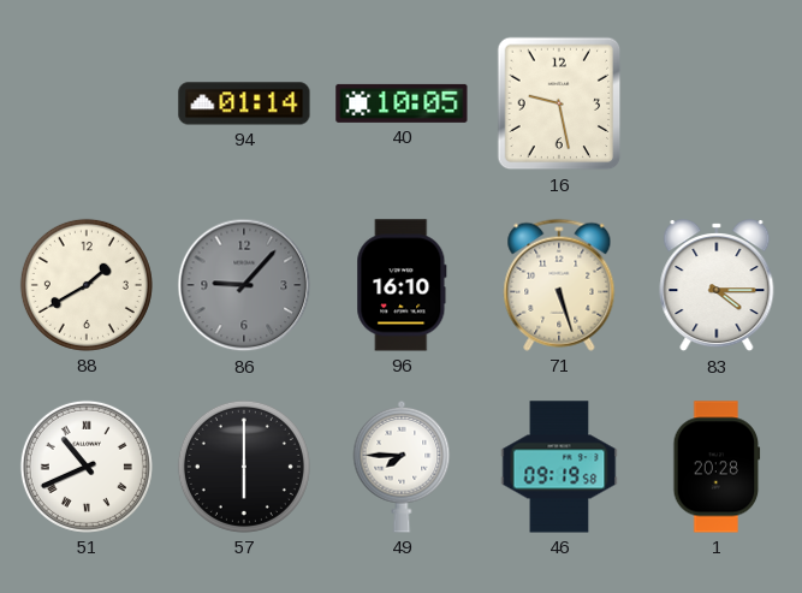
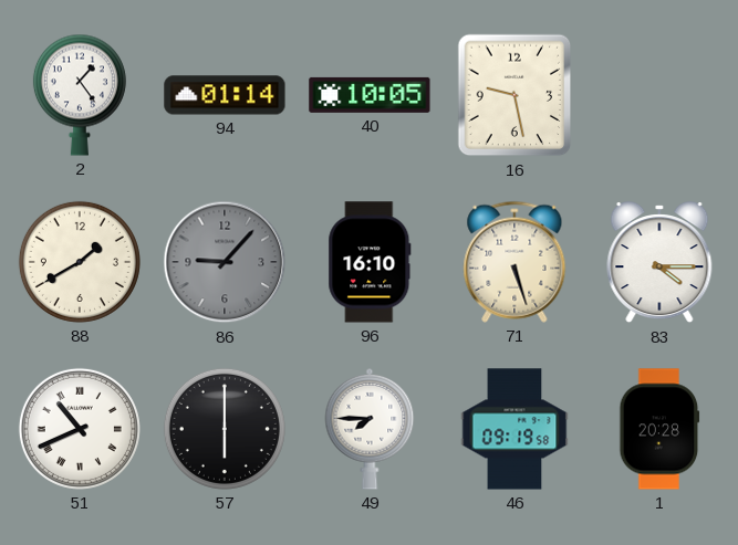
2: none -> 1:24 (80, 95)
